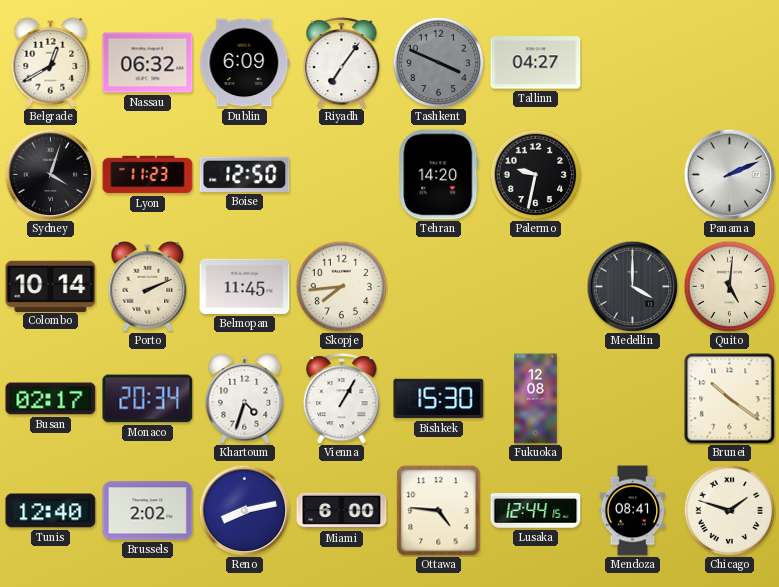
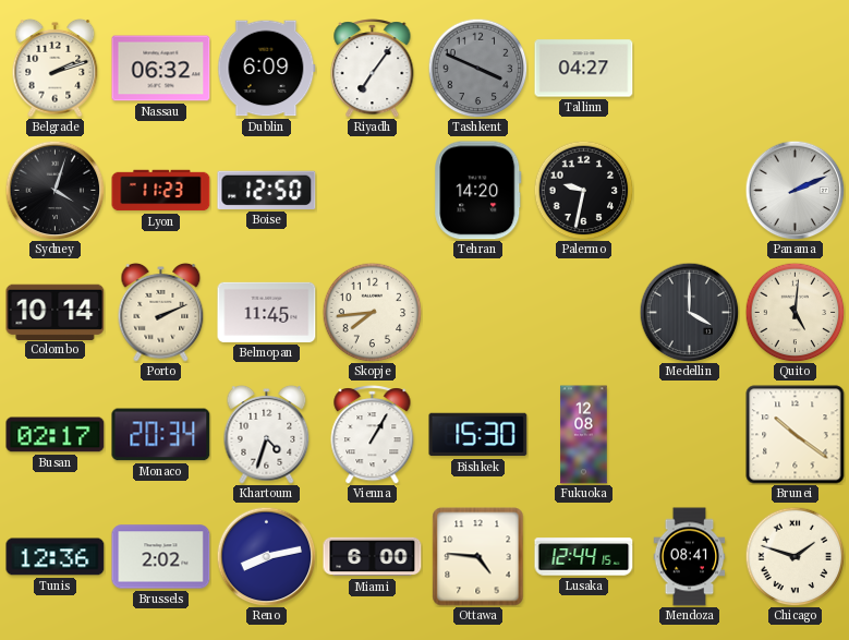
Belgrade: 12:40 -> 2:12 (56, 69)
Tunis: 12:40 -> 12:36 (56, 557)
